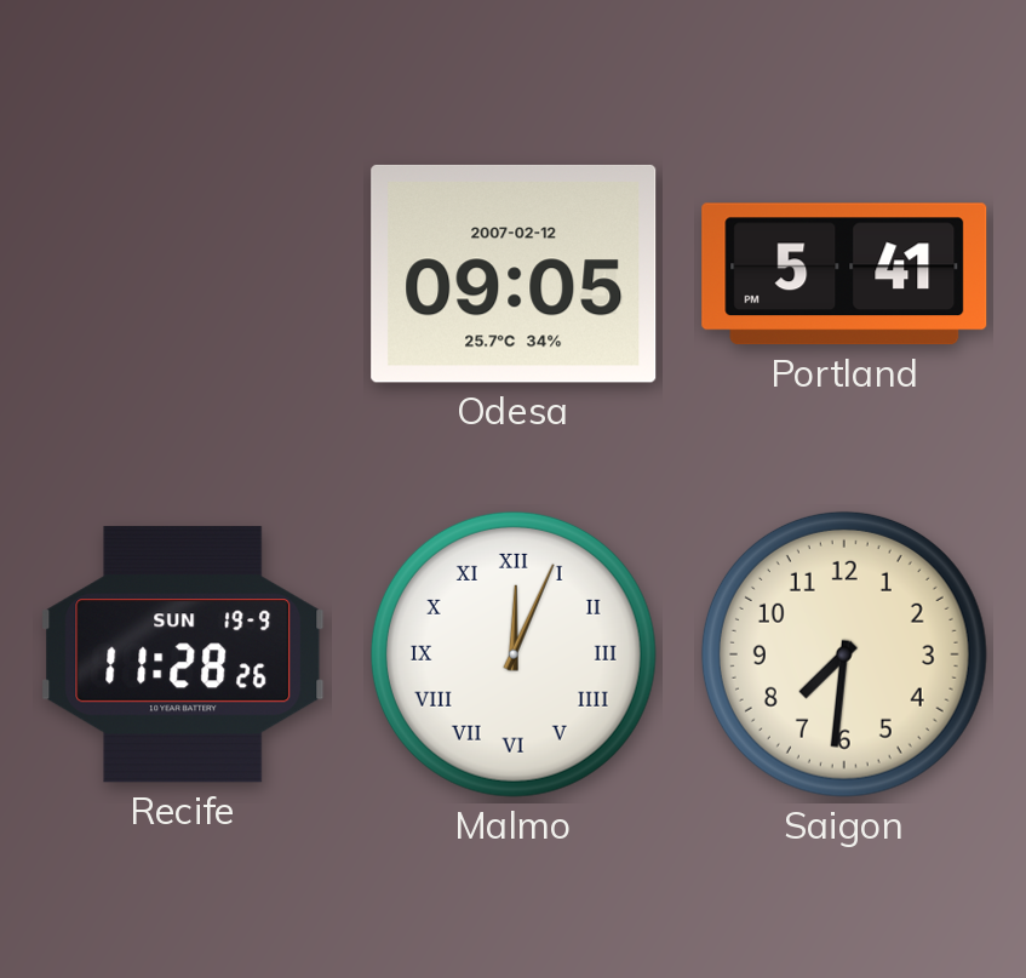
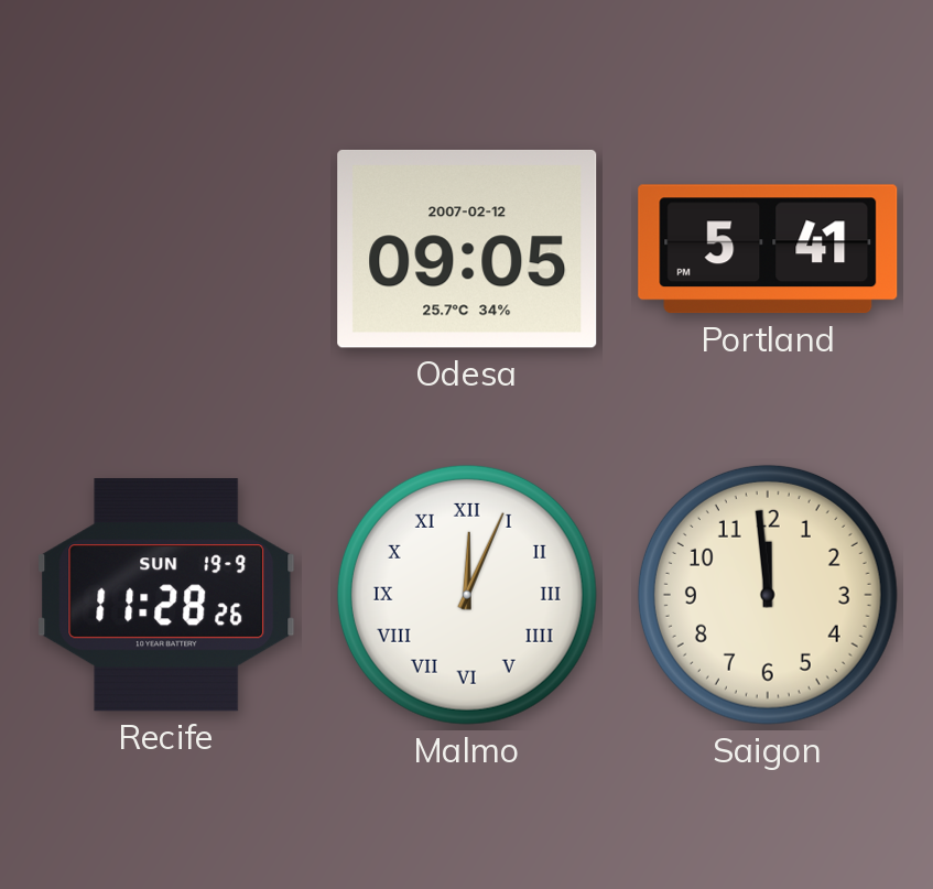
Saigon: 7:31 -> 11:59 (768, 595)
